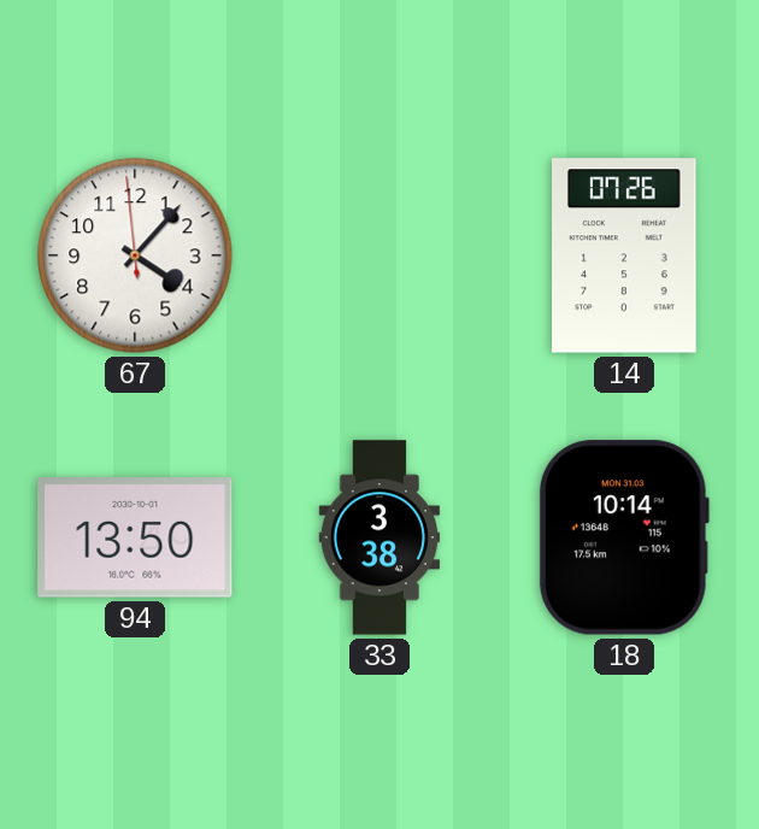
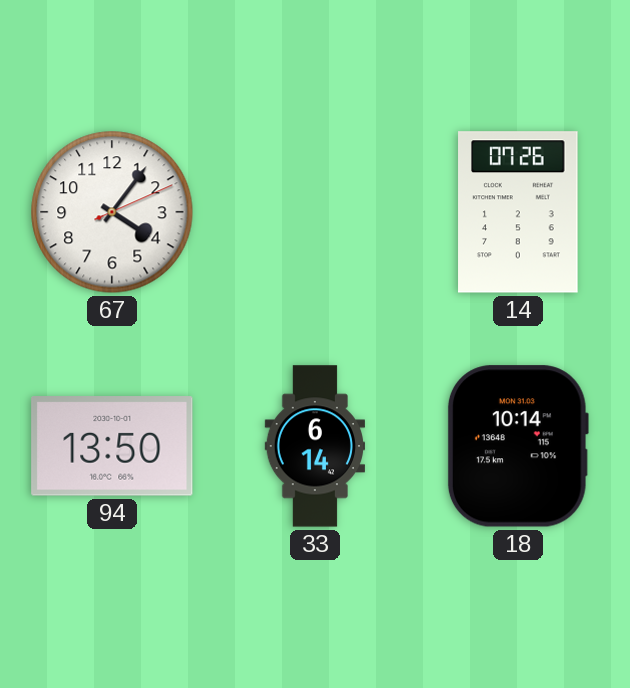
67: 4:06:59 -> 4:06:11 (112, 212)
33: 3:38 -> 6:14 (314, 446)
